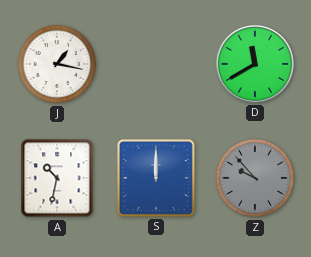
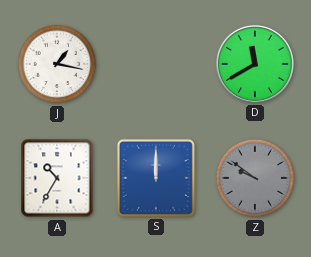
A: 10:32 -> 10:35 (57, 178)
Z: 9:53 -> 9:51 (255, 178)
